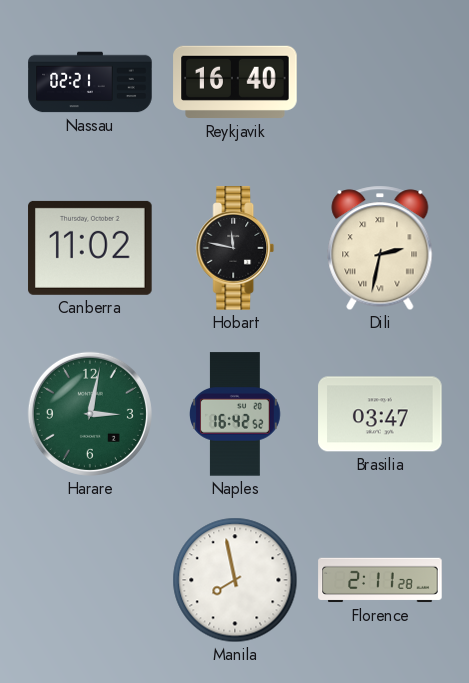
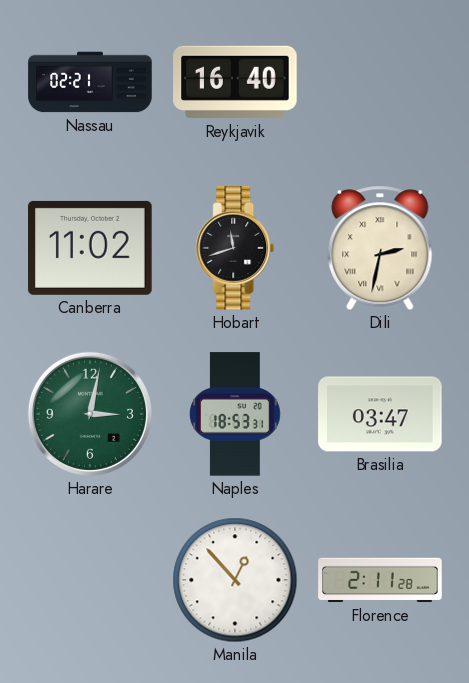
Hobart: 11:47 -> 11:42 (235, 248)
Naples: 16:42 -> 18:53 (236, 414)
Manila: 7:58 -> 12:53 (235, 580)
